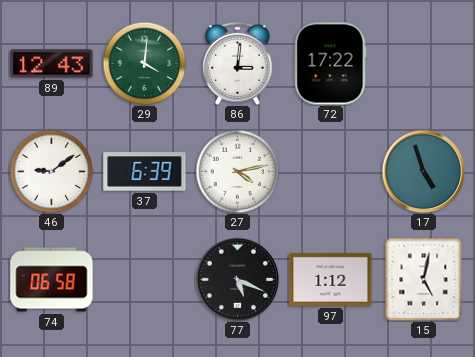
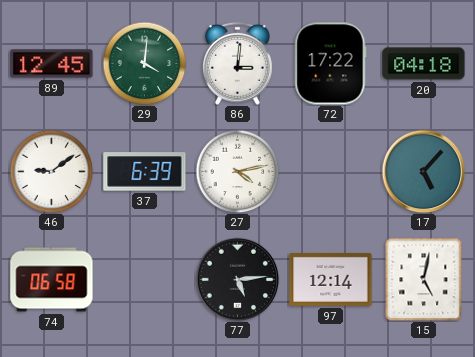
89: 12:43 -> 12:45 (52, 64)
20: none -> 04:18 (424, 64)
17: 4:57 -> 5:07 (423, 171)
77: 5:19 -> 5:14 (237, 279)
97: 1:12 -> 12:14 (331, 279)
